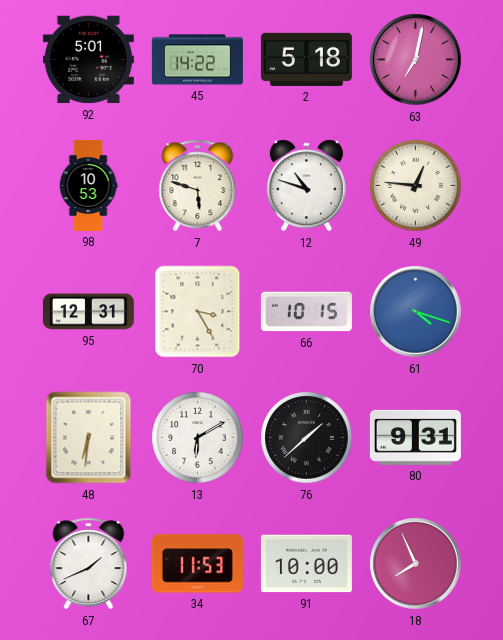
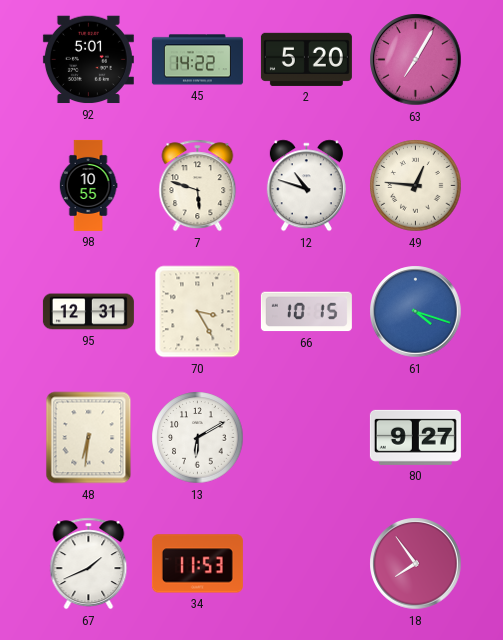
2: 5:18 -> 5:20 (306, 59)
63: 7:02 -> 7:05 (416, 60)
98: 10:53 -> 10:55 (88, 185)
76: 1:38 -> none (307, 438)
80: 9:31 -> 9:27 (415, 437)
91: 10:00 -> none (306, 564)
18: 7:56 -> 7:54 (416, 564)
